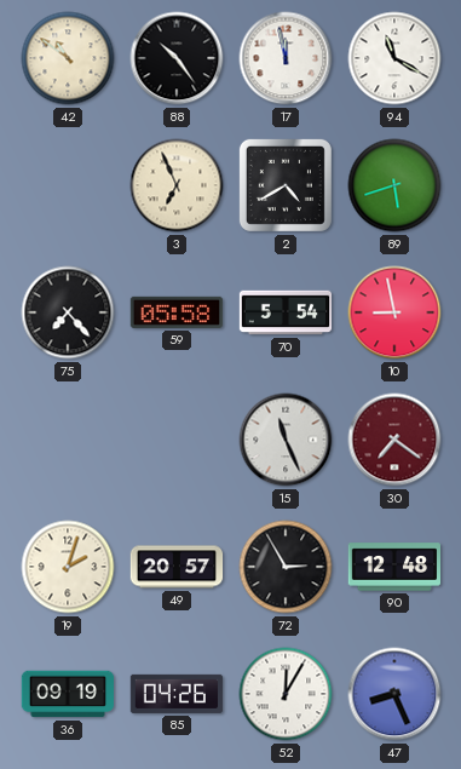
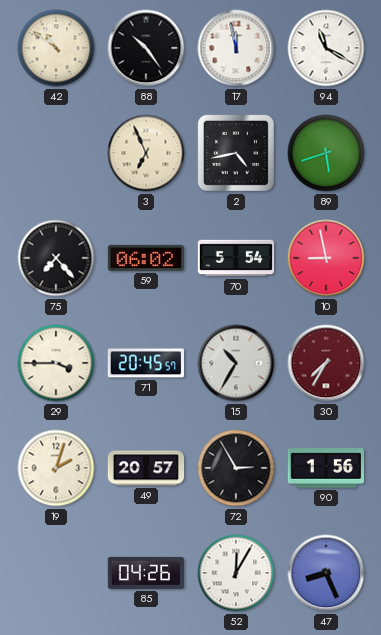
2: 4:40 -> 4:43 (236, 153)
59: 05:58 -> 06:02 (145, 258)
29: none -> 3:45 (56, 363)
71: none -> 20:45 (145, 363)
15: 11:26 -> 10:35 (236, 363)
30: 7:21 -> 7:35 (326, 363)
90: 12:48 -> 1:56 (326, 468)
36: 09:19 -> none (67, 694)
